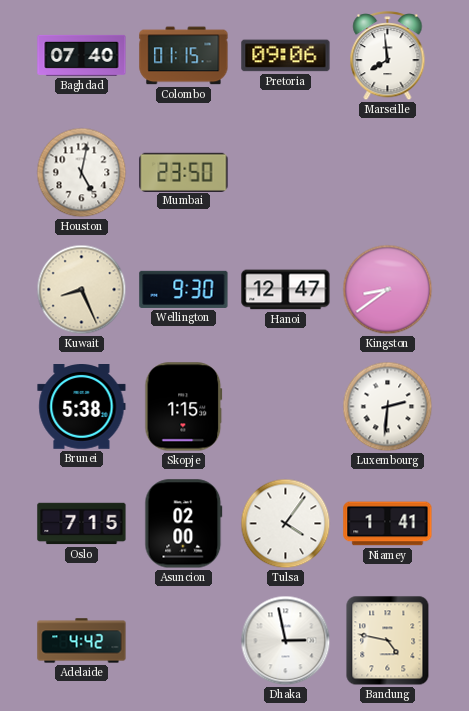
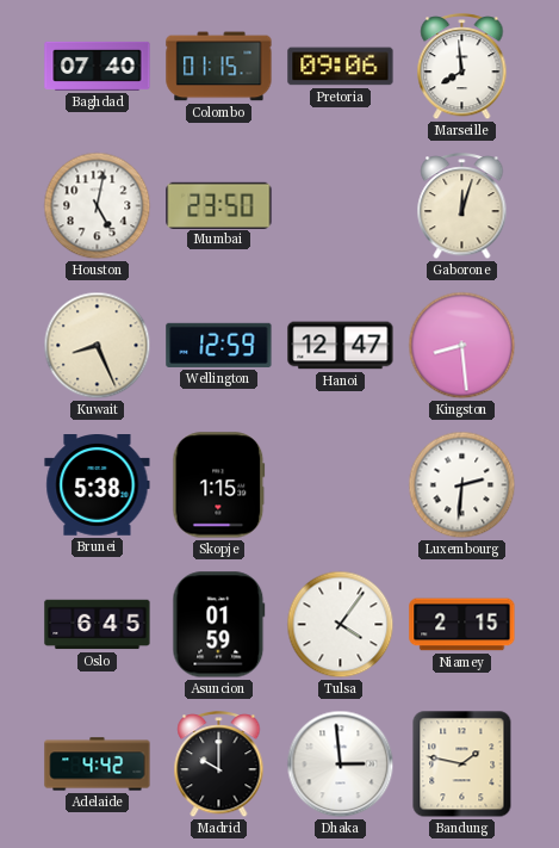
Gaborone: none -> 12:03 (462, 208)
Wellington: 9:30 -> 12:59 (219, 345)
Kingston: 8:39 -> 8:29 (462, 346)
Oslo: 7:15 -> 6:45 (98, 625)
Asuncion: 02:00 -> 01:59 (219, 625)
Niamey: 1:41 -> 2:15 (462, 625)
Madrid: none -> 10:00 (219, 766)
Dhaka: 2:58 -> 2:59 (341, 765)
Bandung: 4:47 -> 1:47 (462, 765)
